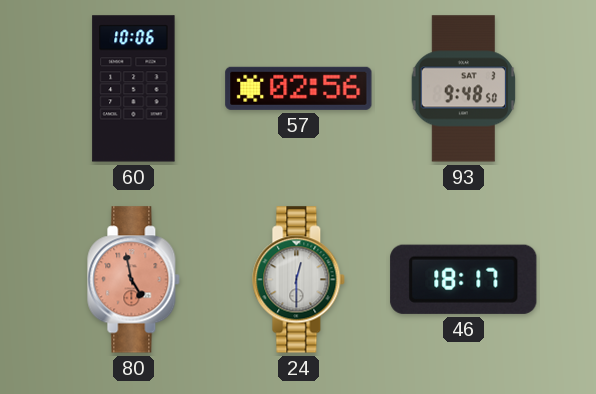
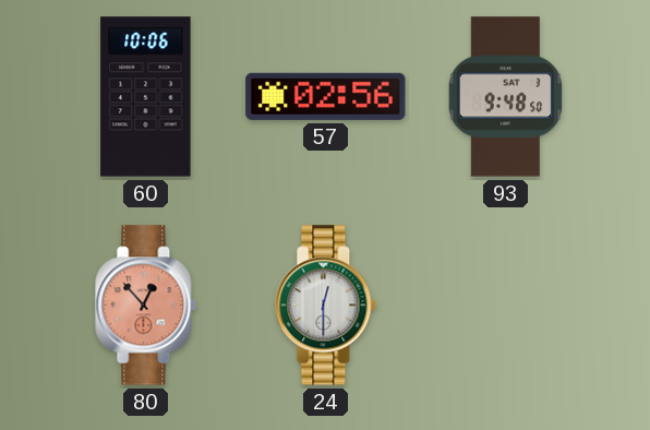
80: 4:58 -> 12:53 (146, 306)
46: 18:17 -> none (464, 279)
